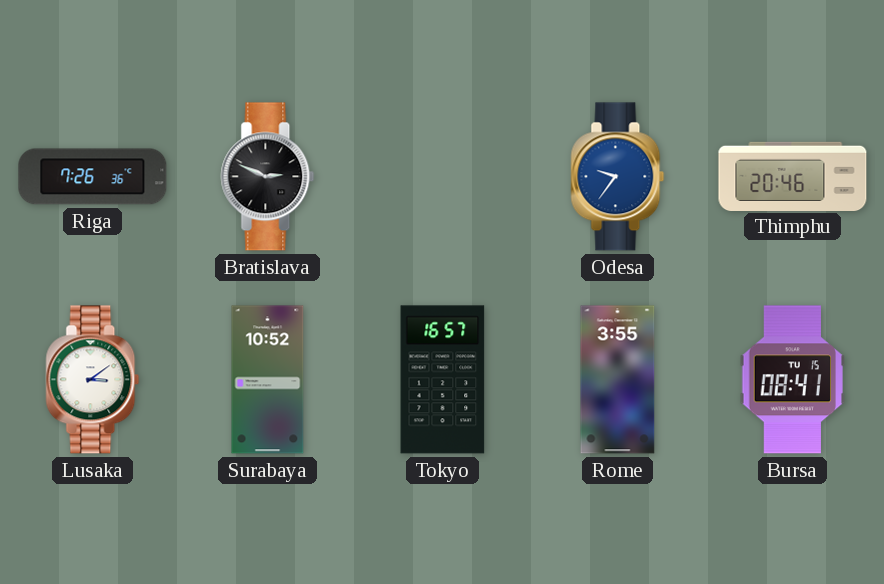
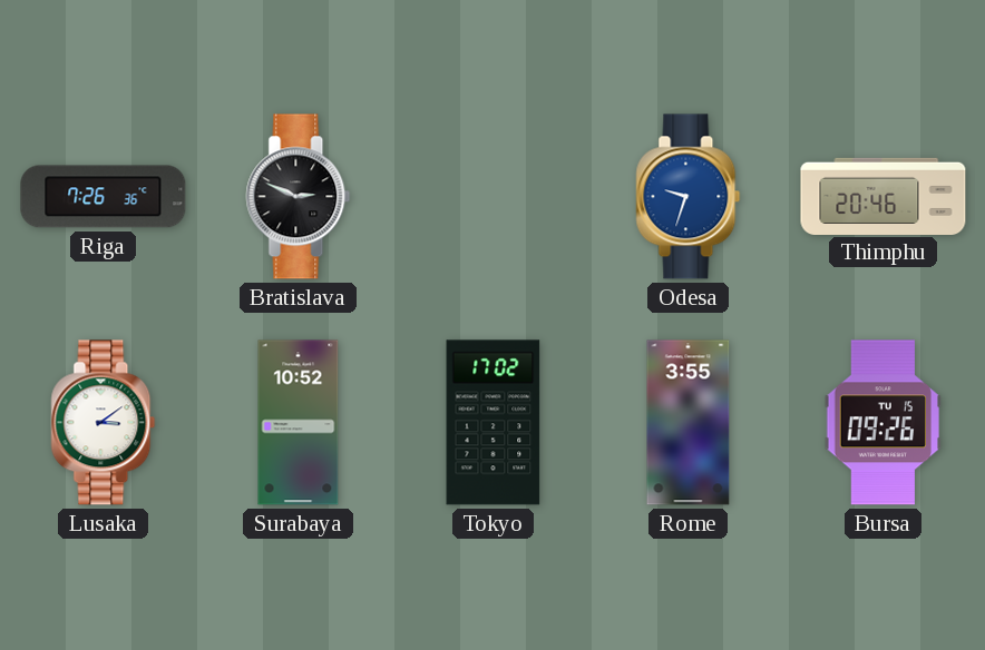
Odesa: 9:36 -> 9:33 (689, 197)
Tokyo: 16:57 -> 17:02 (494, 423)
Bursa: 08:41 -> 09:26 (884, 423)
